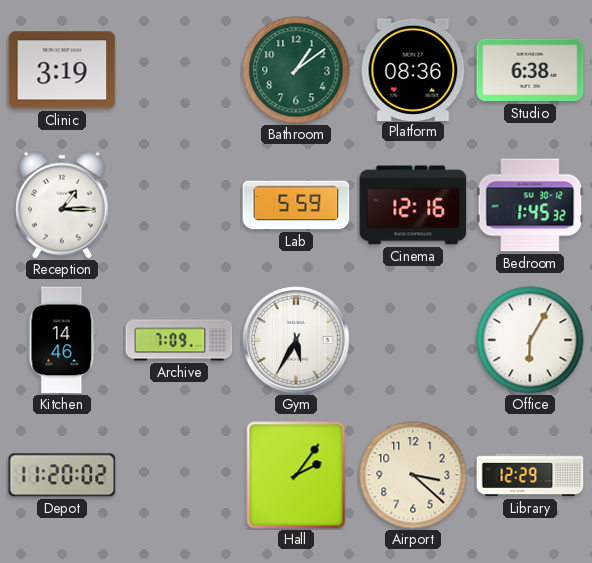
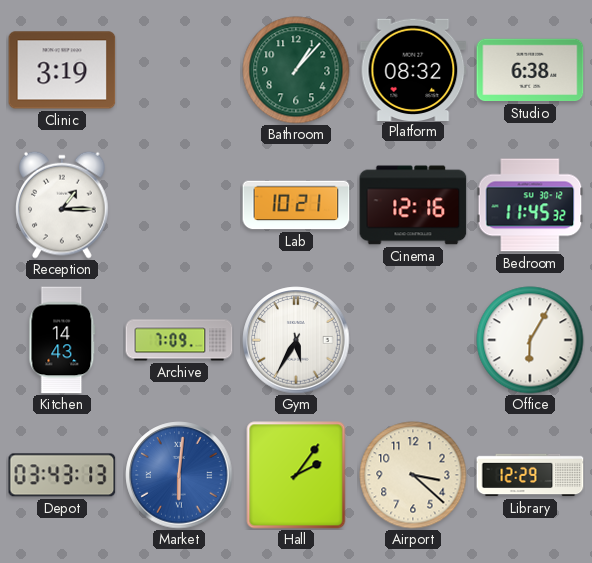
Bathroom: 1:09 -> 1:07 (296, 70)
Platform: 08:36 -> 08:32 (413, 69)
Lab: 5:59 -> 10:21 (296, 205)
Bedroom: 1:45 -> 11:45 (530, 205)
Kitchen: 14:46 -> 14:43 (62, 340)
Depot: 11:20 -> 03:43 (62, 475)
Market: none -> 6:01 (179, 475)
